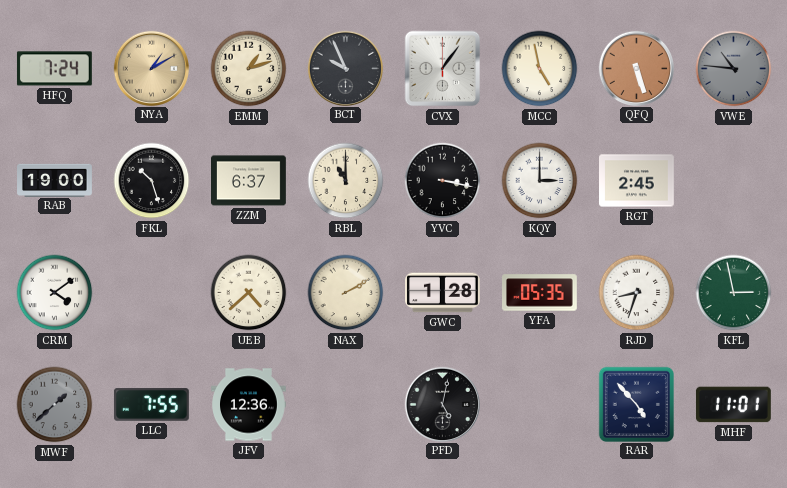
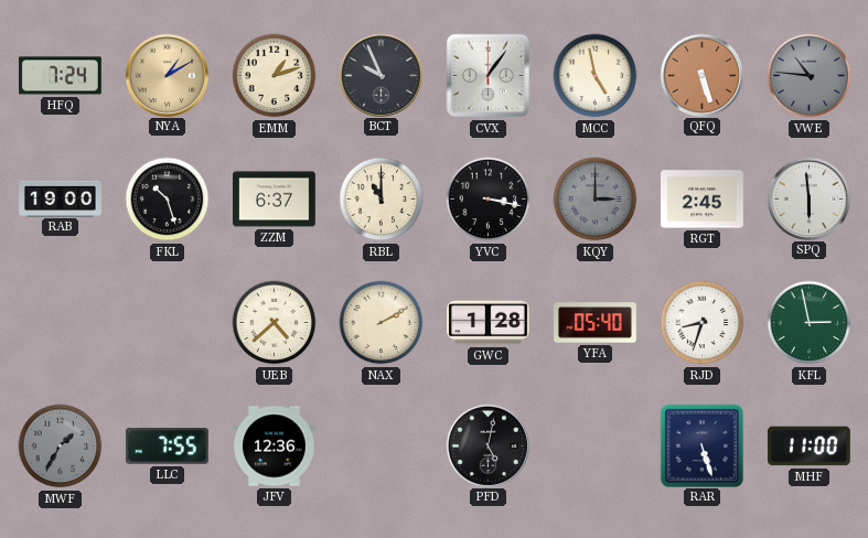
KQY dial: white -> grey (596, 200)
SPQ: none -> 5:59 (808, 198)
CRM: 4:09 -> none (55, 293)
YFA: 05:35 -> 05:40 (596, 323)
MWF: 1:38 -> 1:35 (61, 446)
RAR: 4:53 -> 5:27 (701, 445)
MHF: 11:01 -> 11:00 (808, 446)
